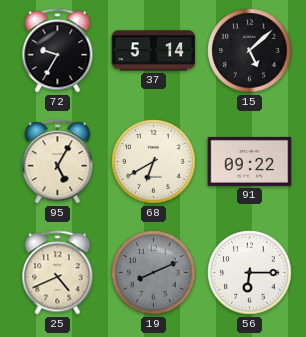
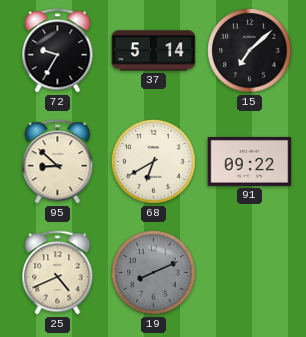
15: 5:08 -> 7:08 (250, 51)
95: 5:05 -> 8:52 (58, 162)
56: 6:15 -> none (250, 273)
